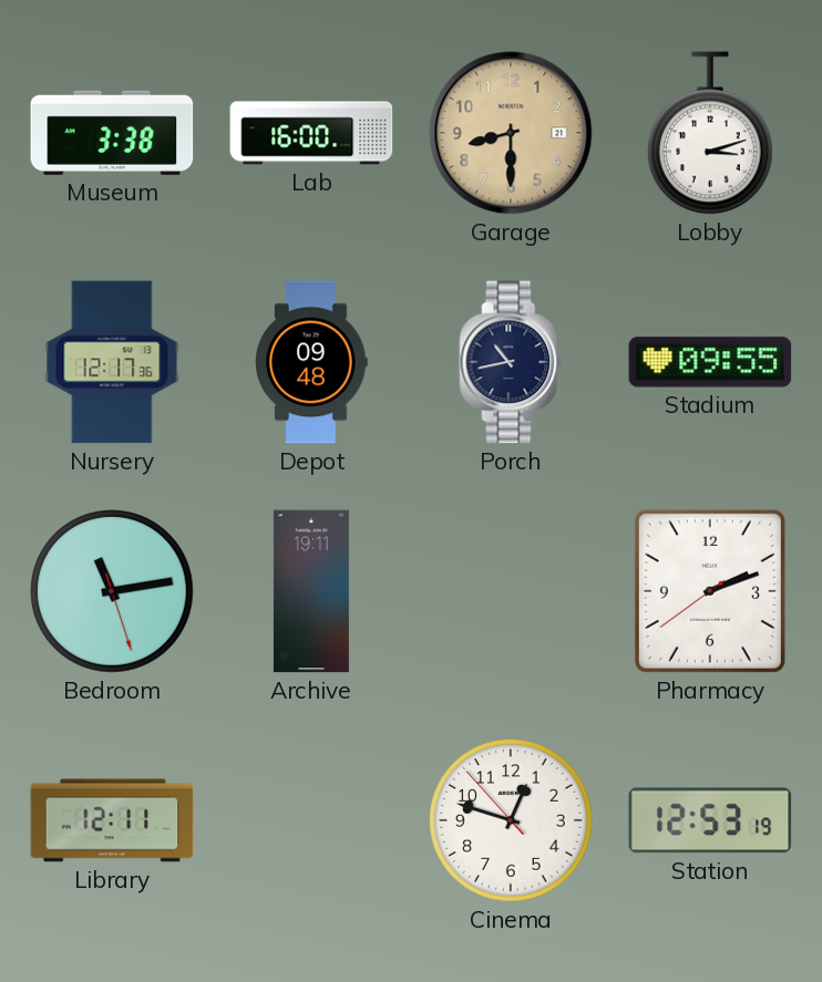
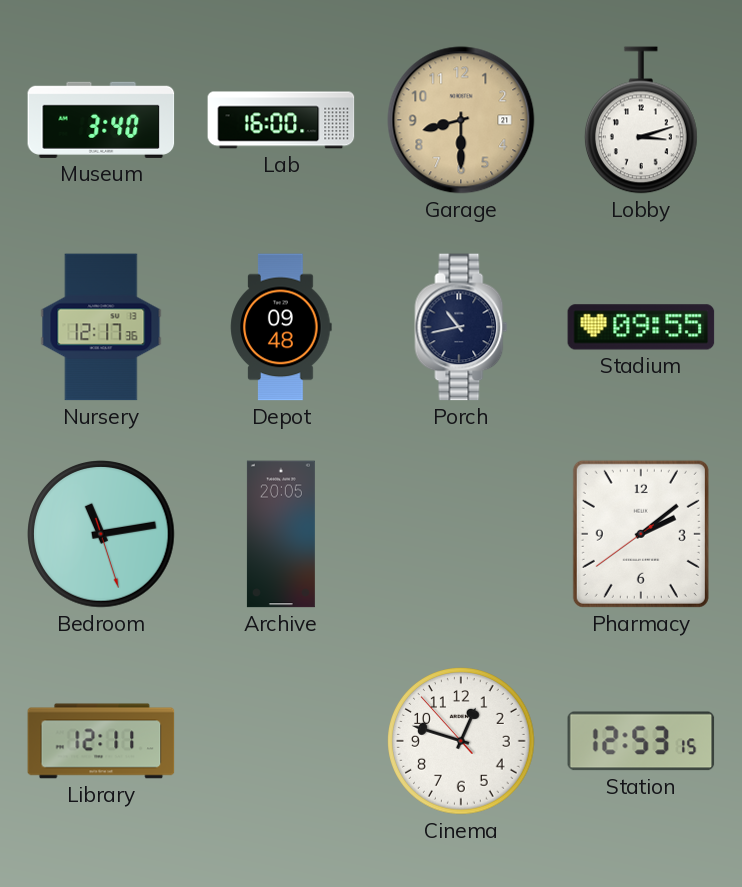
Museum: 3:38 -> 3:40 (101, 120)
Archive: 19:11 -> 20:05 (281, 534)
Pharmacy: 2:11 -> 2:08 (641, 534)
Station: 12:53:19 -> 12:53:15 (641, 741)
